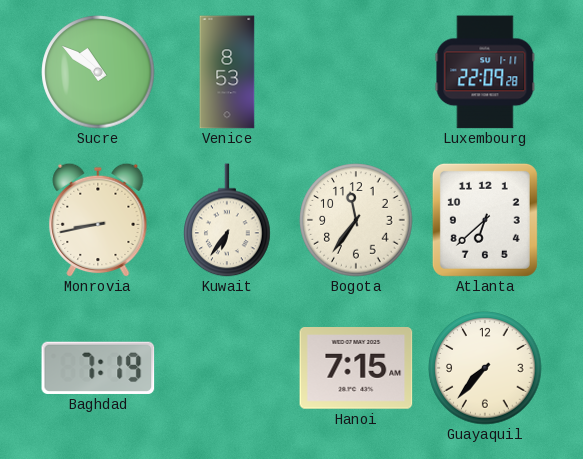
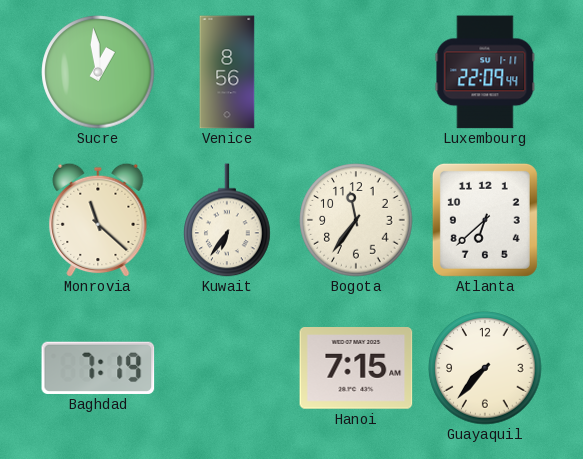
Sucre: 10:51 -> 12:59 (98, 72)
Venice: 8:53 -> 8:56 (227, 72)
Luxembourg: 22:09:28 -> 22:09:44 (485, 72)
Monrovia: 8:43 -> 11:22 (98, 220)
